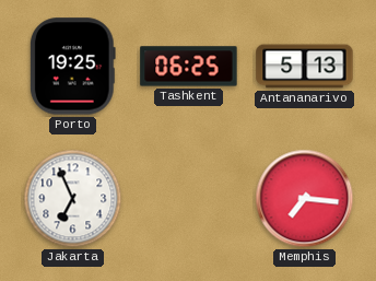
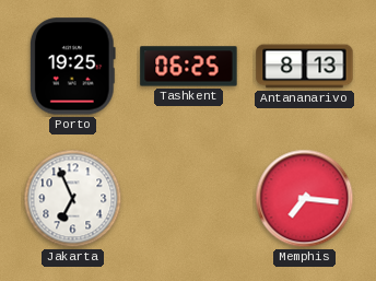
Antananarivo: 5:13 -> 8:13 (305, 67)
